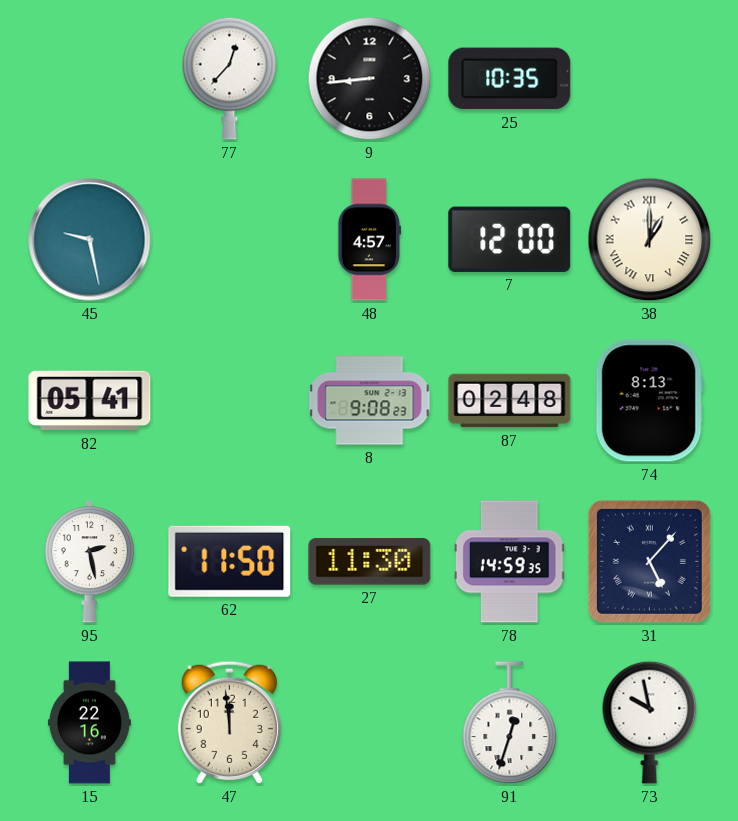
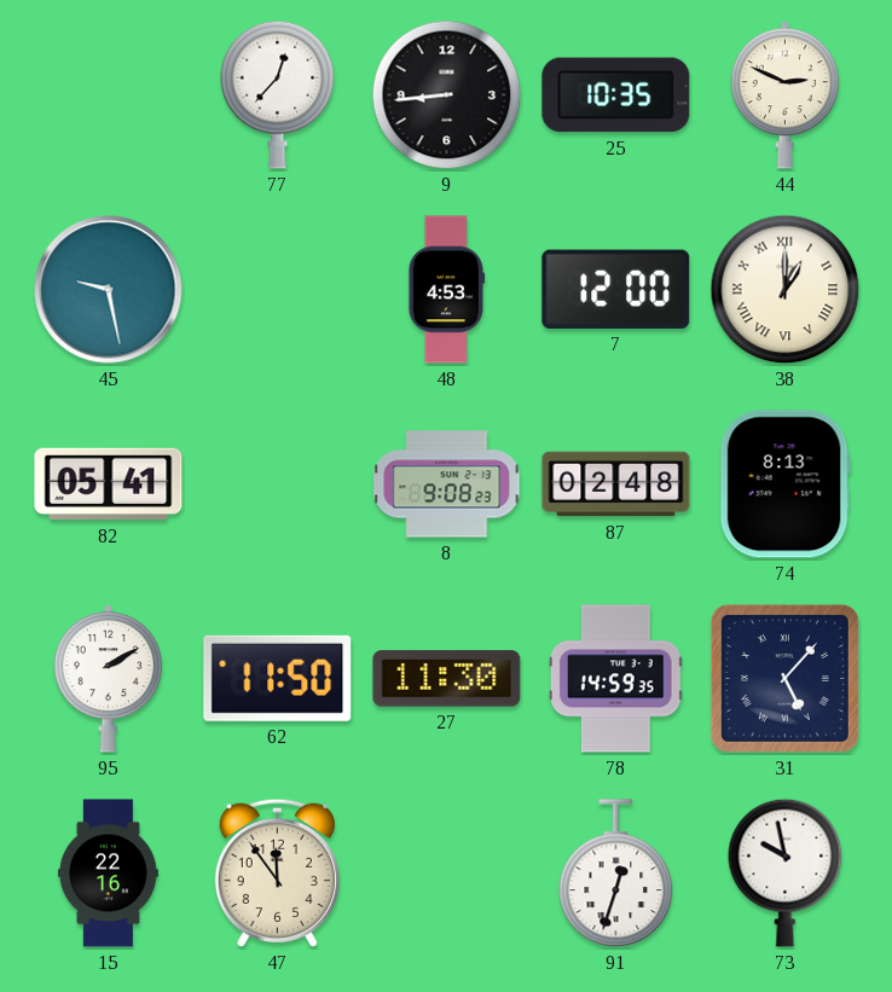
44: none -> 2:49 (786, 94)
48: 4:57 -> 4:53 (447, 290)
95: 2:28 -> 2:10 (109, 678)
47: 11:59 -> 11:54 (277, 872)
